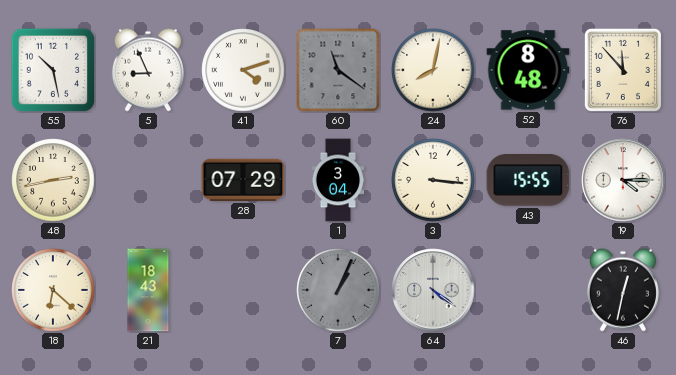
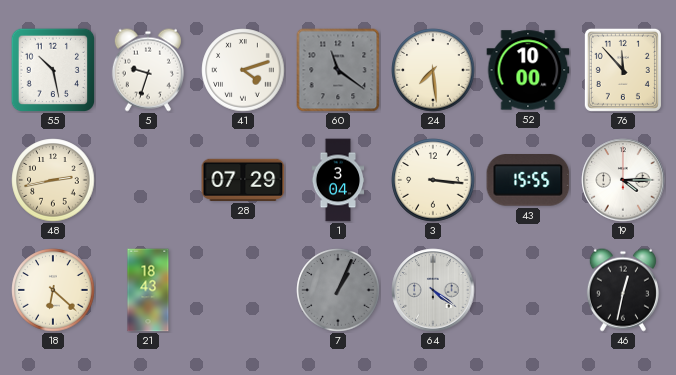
5: 8:56 -> 9:33 (148, 70)
24: 8:02 -> 7:29 (433, 70)
52: 8:48 -> 10:00 (528, 70)
